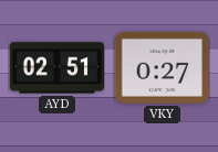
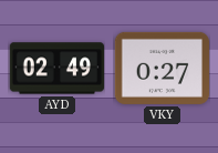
AYD: 02:51 -> 02:49 (56, 69)
